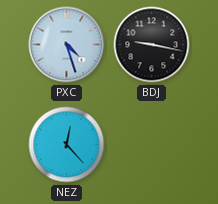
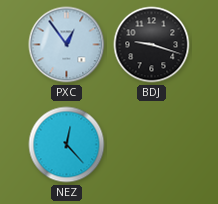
PXC: 4:27 -> 12:54 (67, 45)
BDJ: 9:17 -> 9:18 (152, 45)
